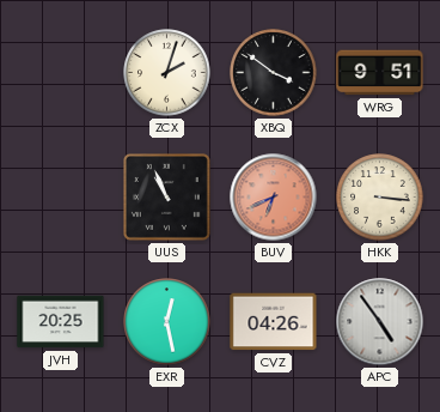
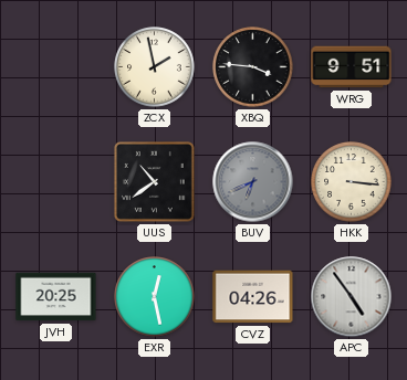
ZCX: 2:03 -> 1:58 (155, 67)
XBQ: 3:51 -> 3:46 (253, 67)
UUS: 10:56 -> 10:39 (154, 181)
BUV dial: salmon -> grey (253, 182)
